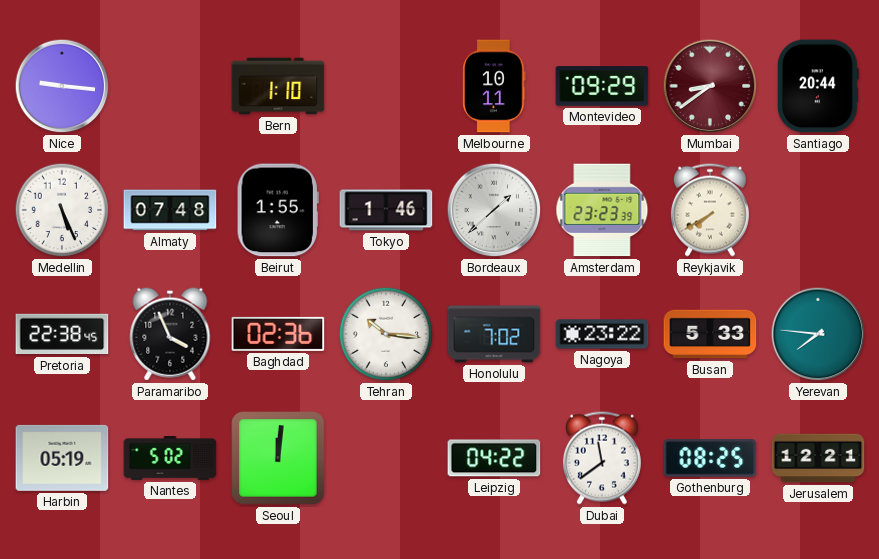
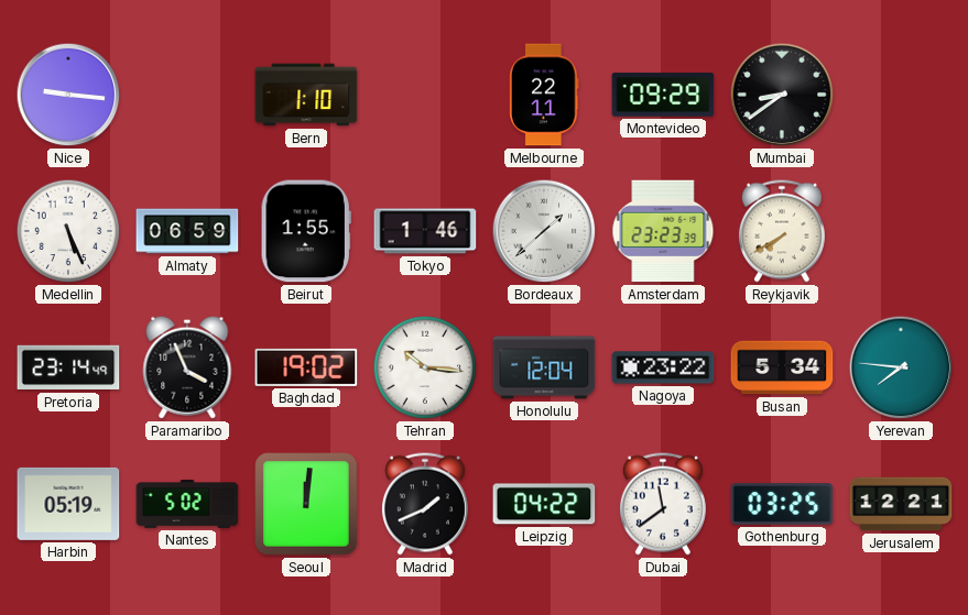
Melbourne: 10:11 -> 22:11 (544, 95)
Mumbai dial: burgundy -> black (782, 95)
Santiago: 20:44 -> none (818, 86)
Almaty: 07:48 -> 06:59 (187, 231)
Pretoria: 22:38 -> 23:14 (68, 367)
Baghdad: 02:36 -> 19:02 (306, 367)
Honolulu: 7:02 -> 12:04 (544, 367)
Busan: 5:33 -> 5:34 (782, 367)
Madrid: none -> 1:41 (425, 504)
Gothenburg: 08:25 -> 03:25 (782, 504)
